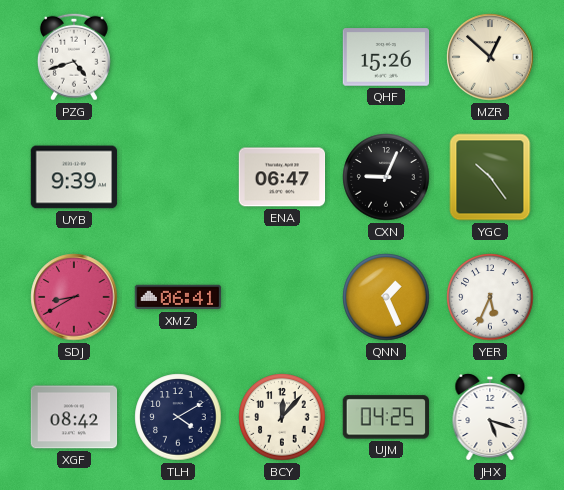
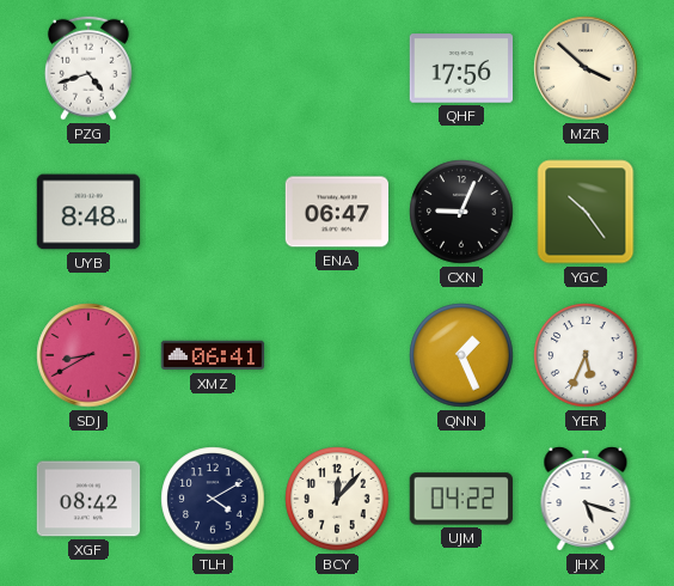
QHF: 15:26 -> 17:56 (461, 68)
MZR: 12:52 -> 3:52 (586, 68)
UYB: 9:39 -> 8:48 (88, 212)
UJM: 04:25 -> 04:22 (460, 499)
